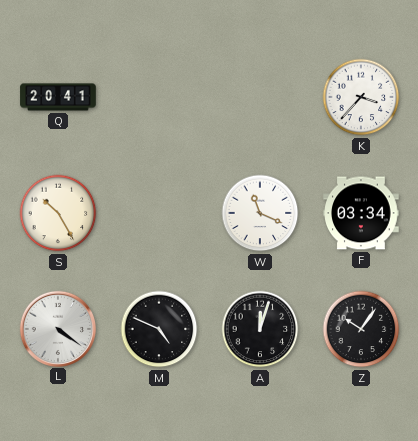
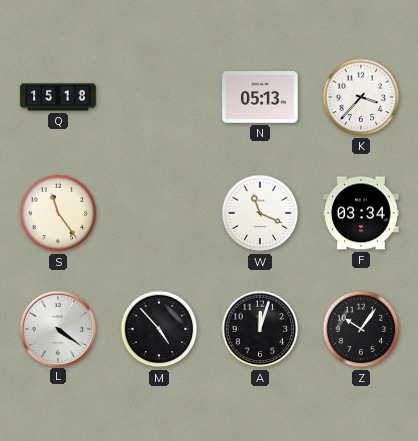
Q: 20:41 -> 15:18 (58, 97)
N: none -> 05:13 (260, 97)
S: 10:25 -> 11:24 (58, 213)
M: 4:49 -> 4:53 (159, 329)
